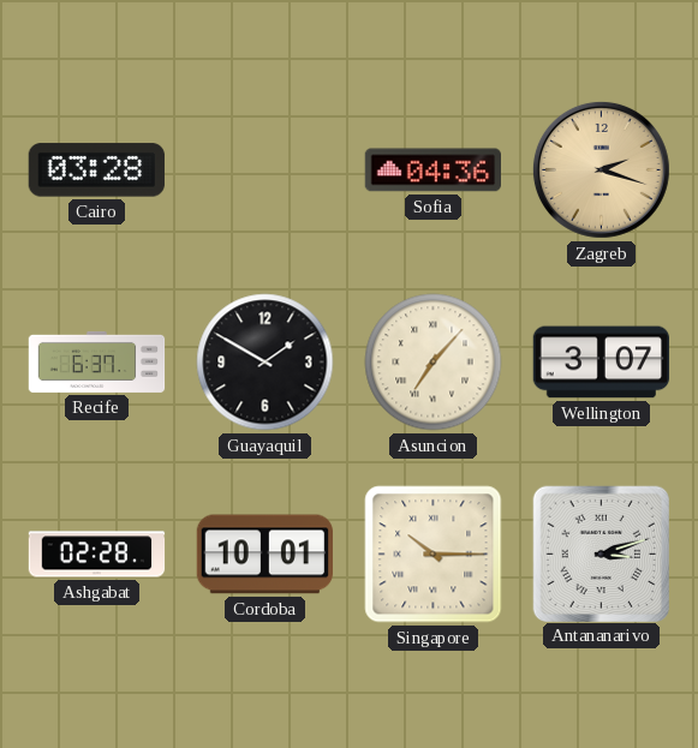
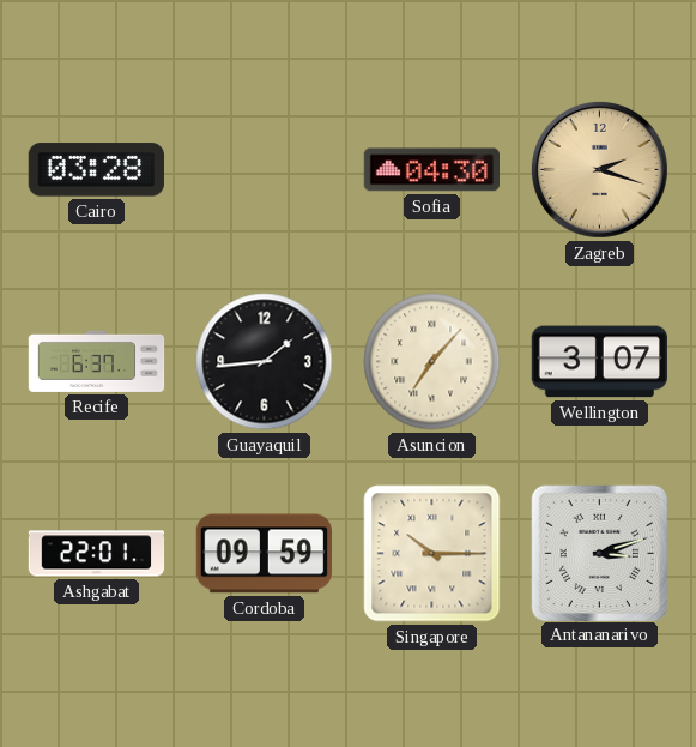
Sofia: 04:36 -> 04:30 (431, 170)
Guayaquil: 1:50 -> 1:44 (265, 362)
Ashgabat: 02:28 -> 22:01 (97, 554)
Cordoba: 10:01 -> 09:59 (264, 554)
